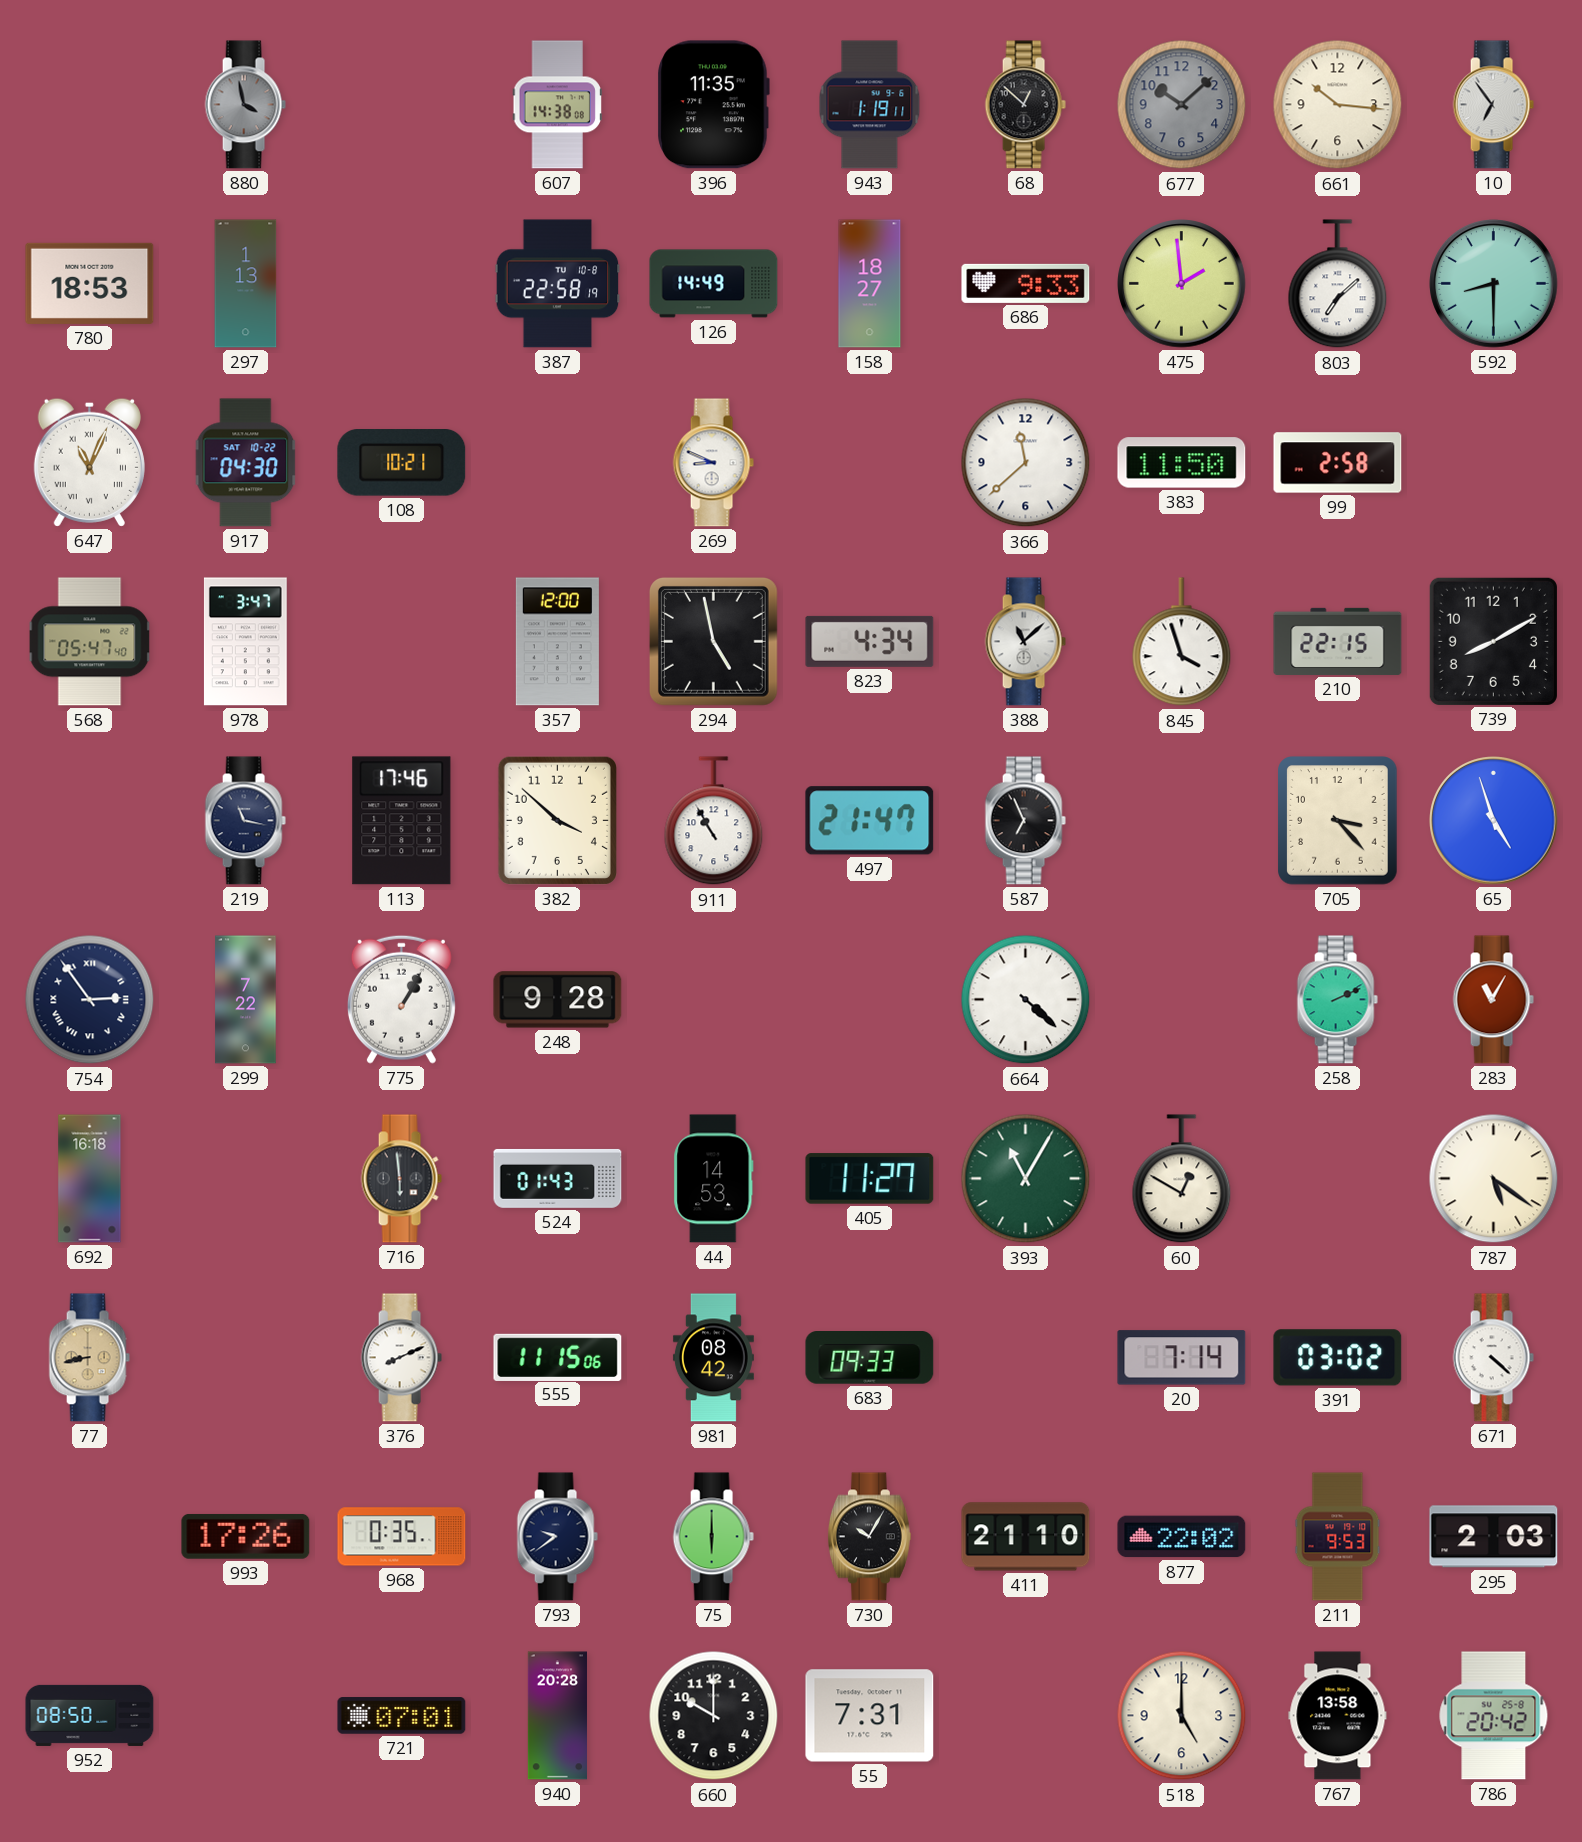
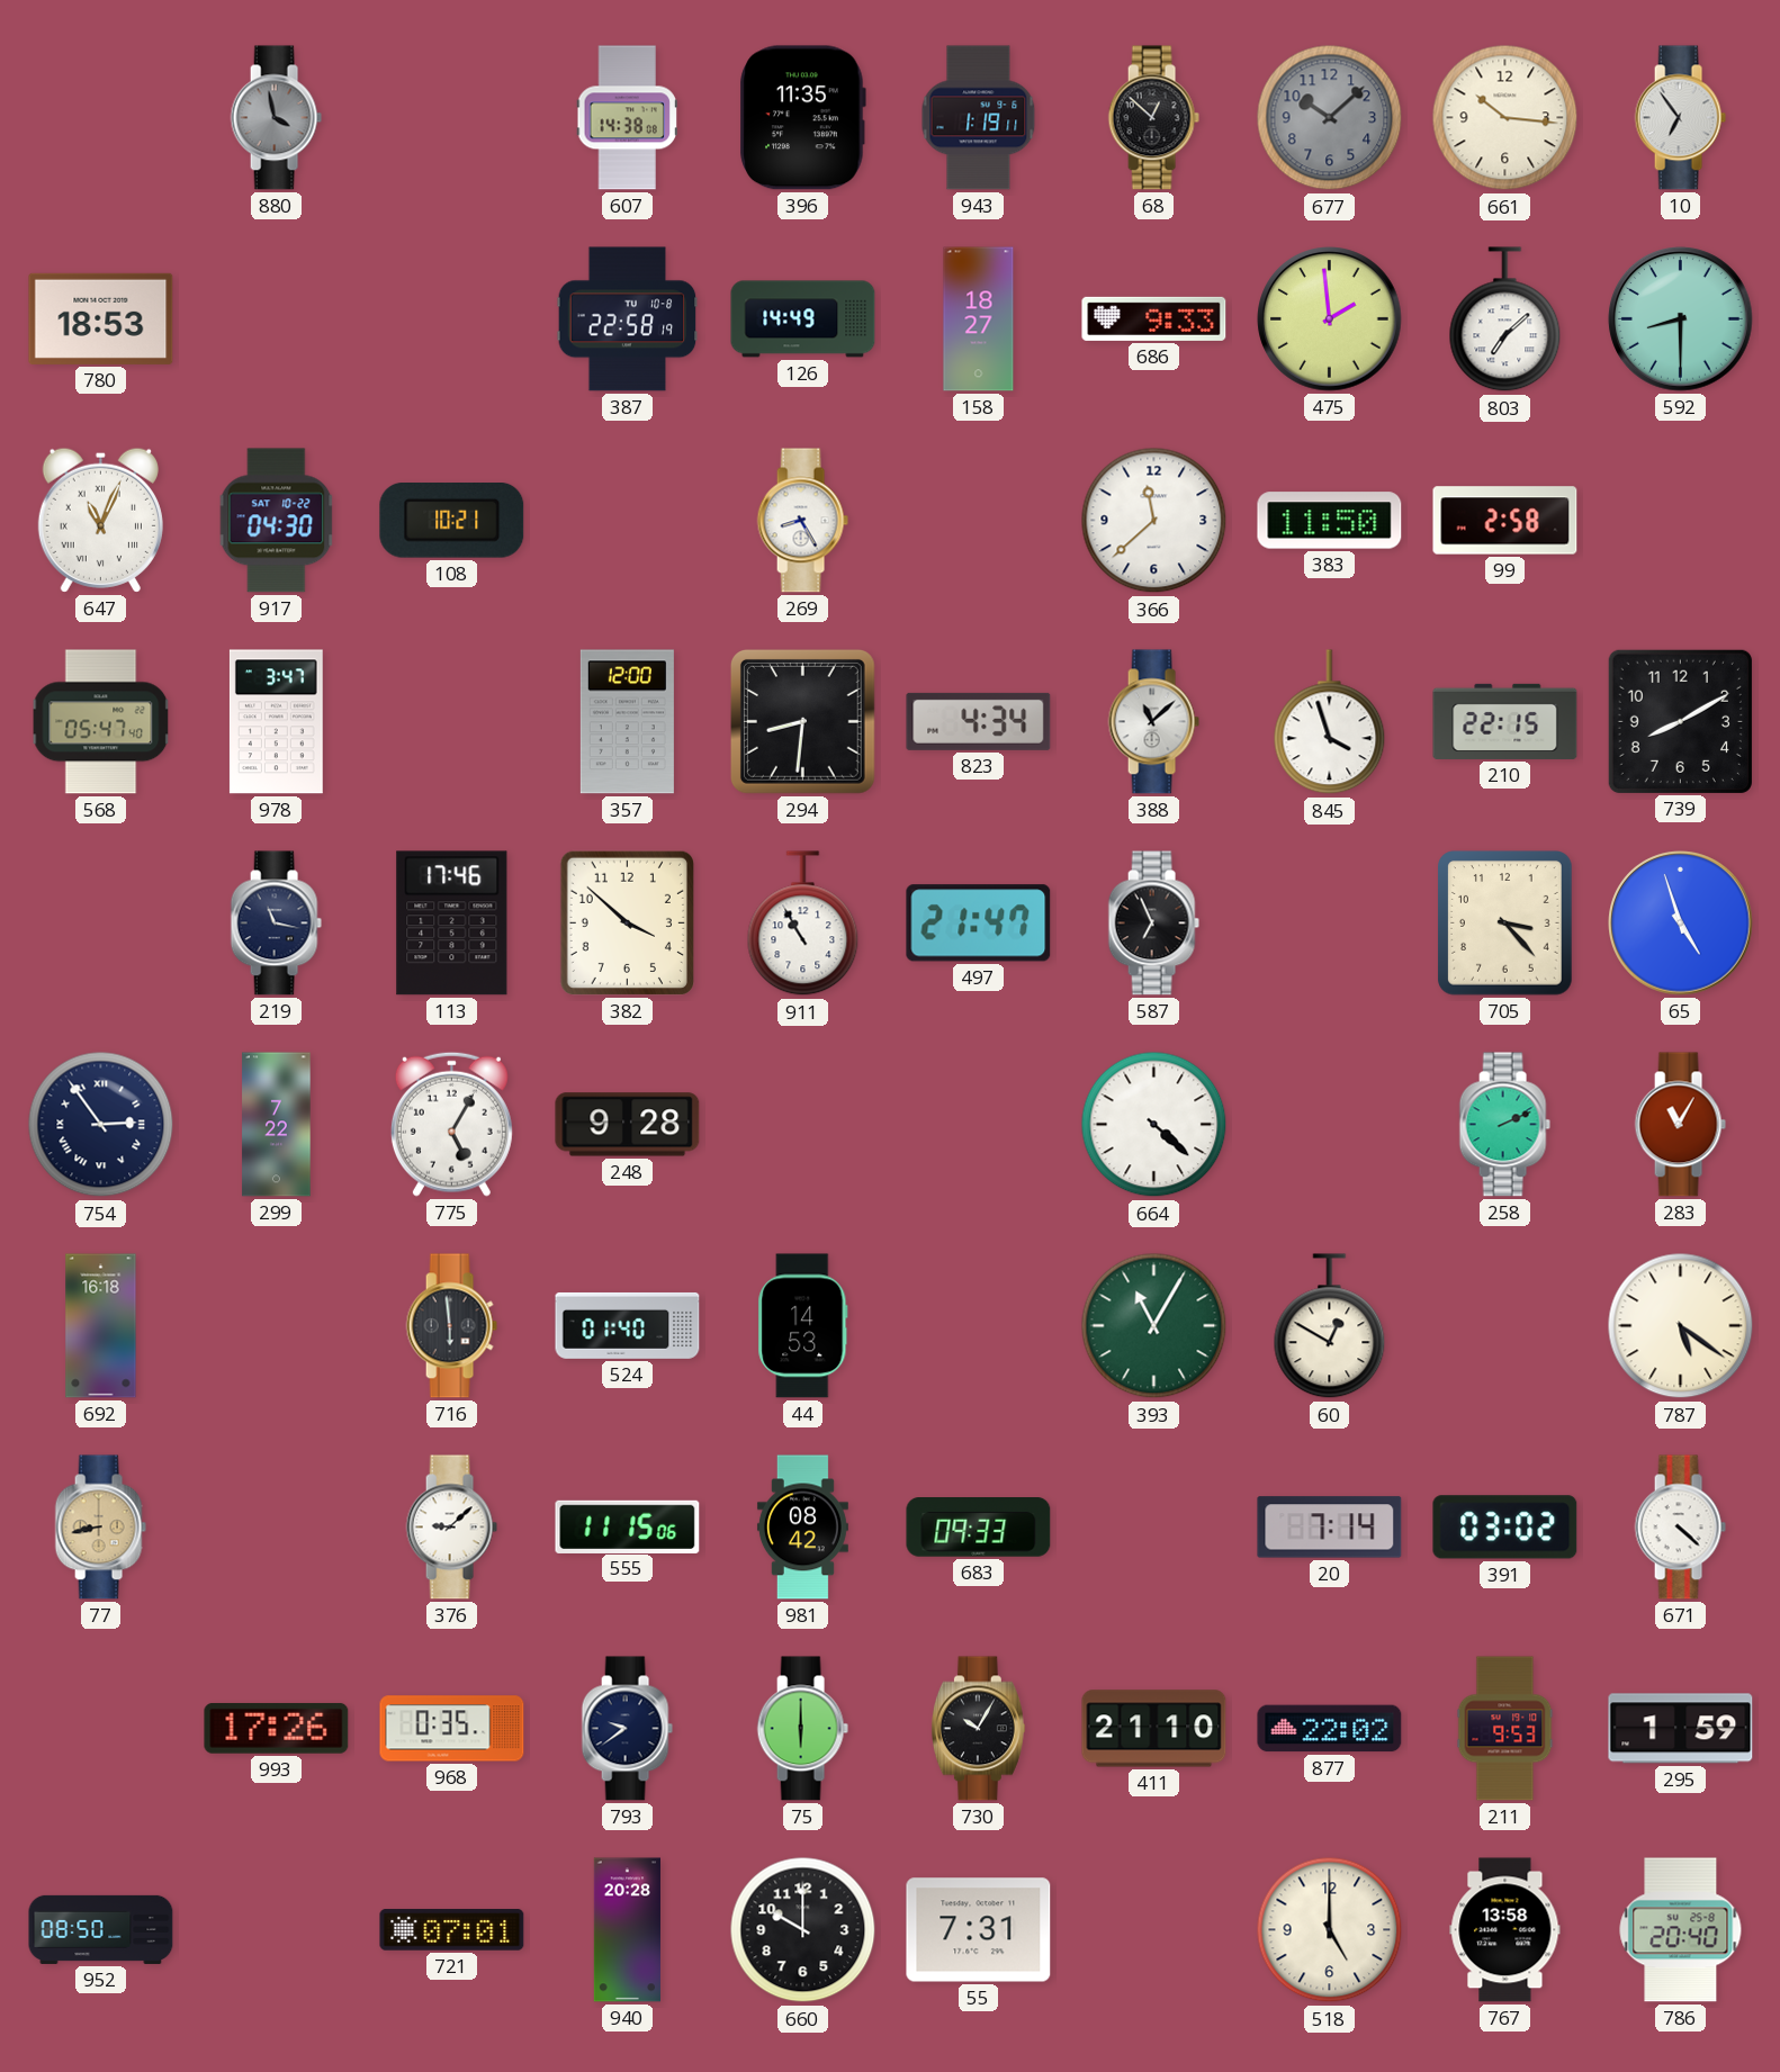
297: 1:13 -> none (246, 284)
269: 8:49 -> 8:25 (802, 521)
294: 4:58 -> 8:31 (802, 721)
775: 1:05 -> 5:05 (451, 1124)
524: 01:43 -> 01:40 (628, 1325)
405: 11:27 -> none (870, 1179)
376: 8:11 -> 9:08 (451, 1528)
295: 2:03 -> 1:59 (1681, 1729)
786: 20:42 -> 20:40 (1681, 1930)
